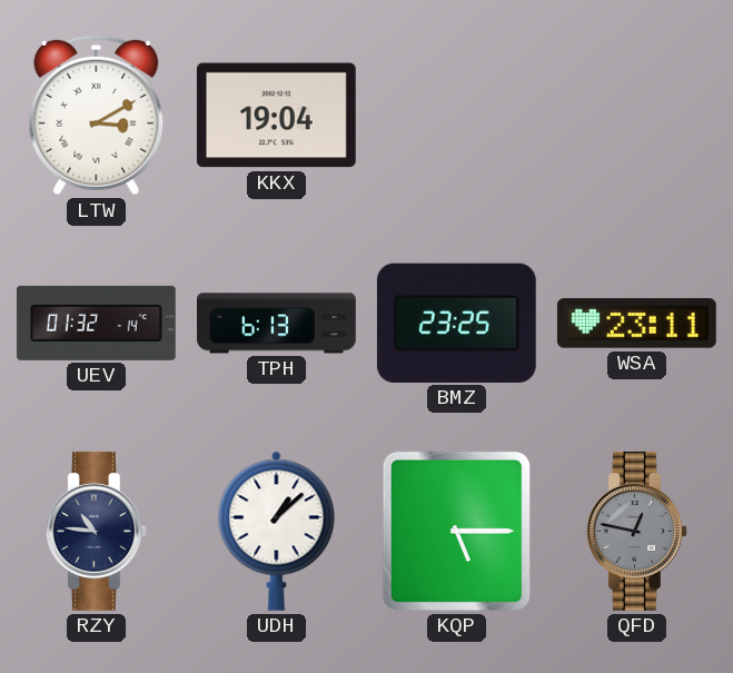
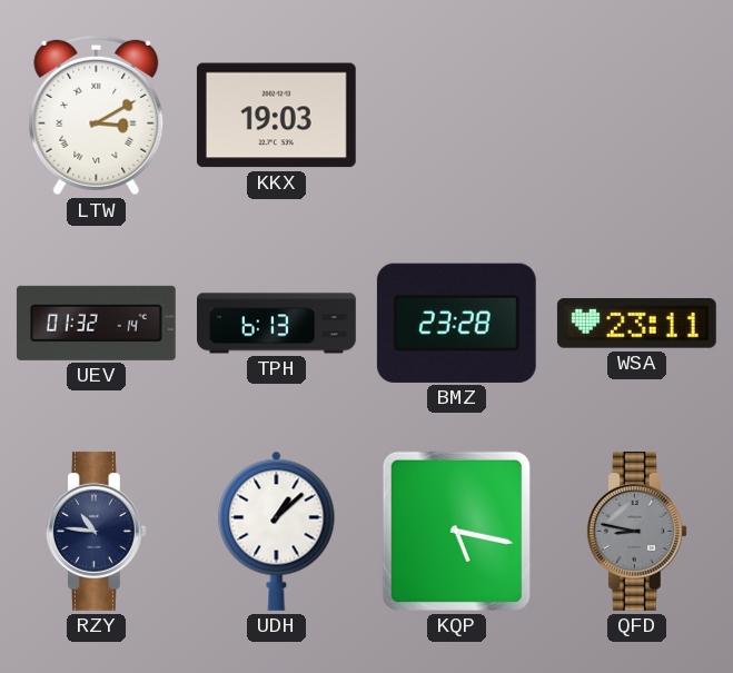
KKX: 19:04 -> 19:03 (276, 116)
BMZ: 23:25 -> 23:28 (456, 323)
KQP: 5:15 -> 5:17 (456, 531)
QFD: 12:47 -> 8:47 (636, 531)
